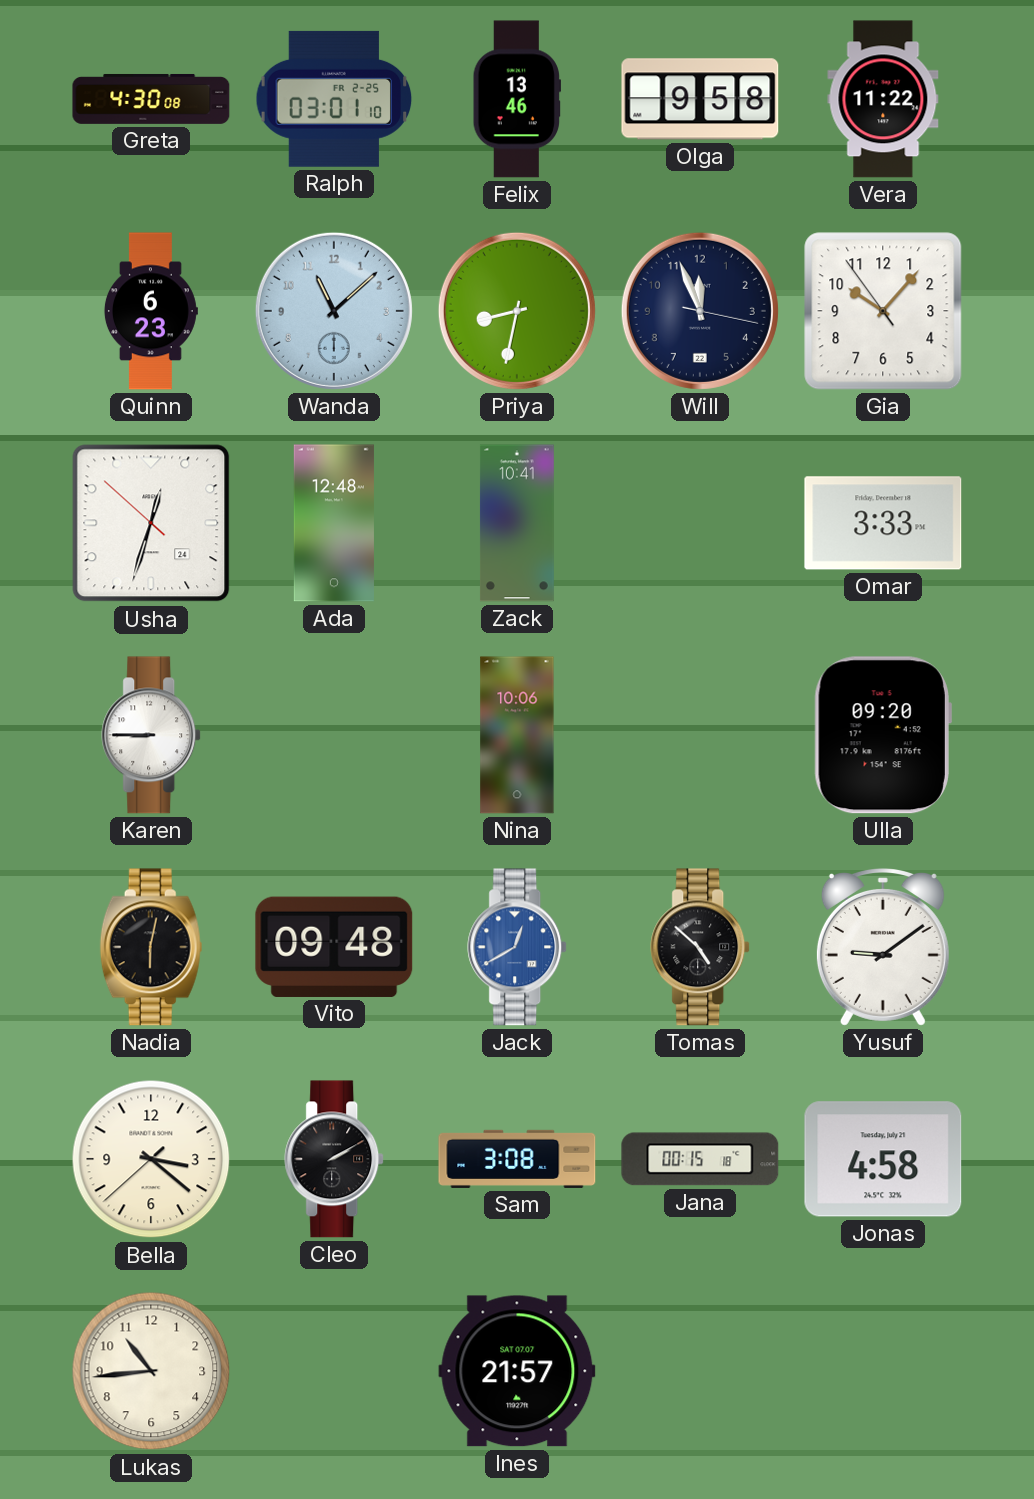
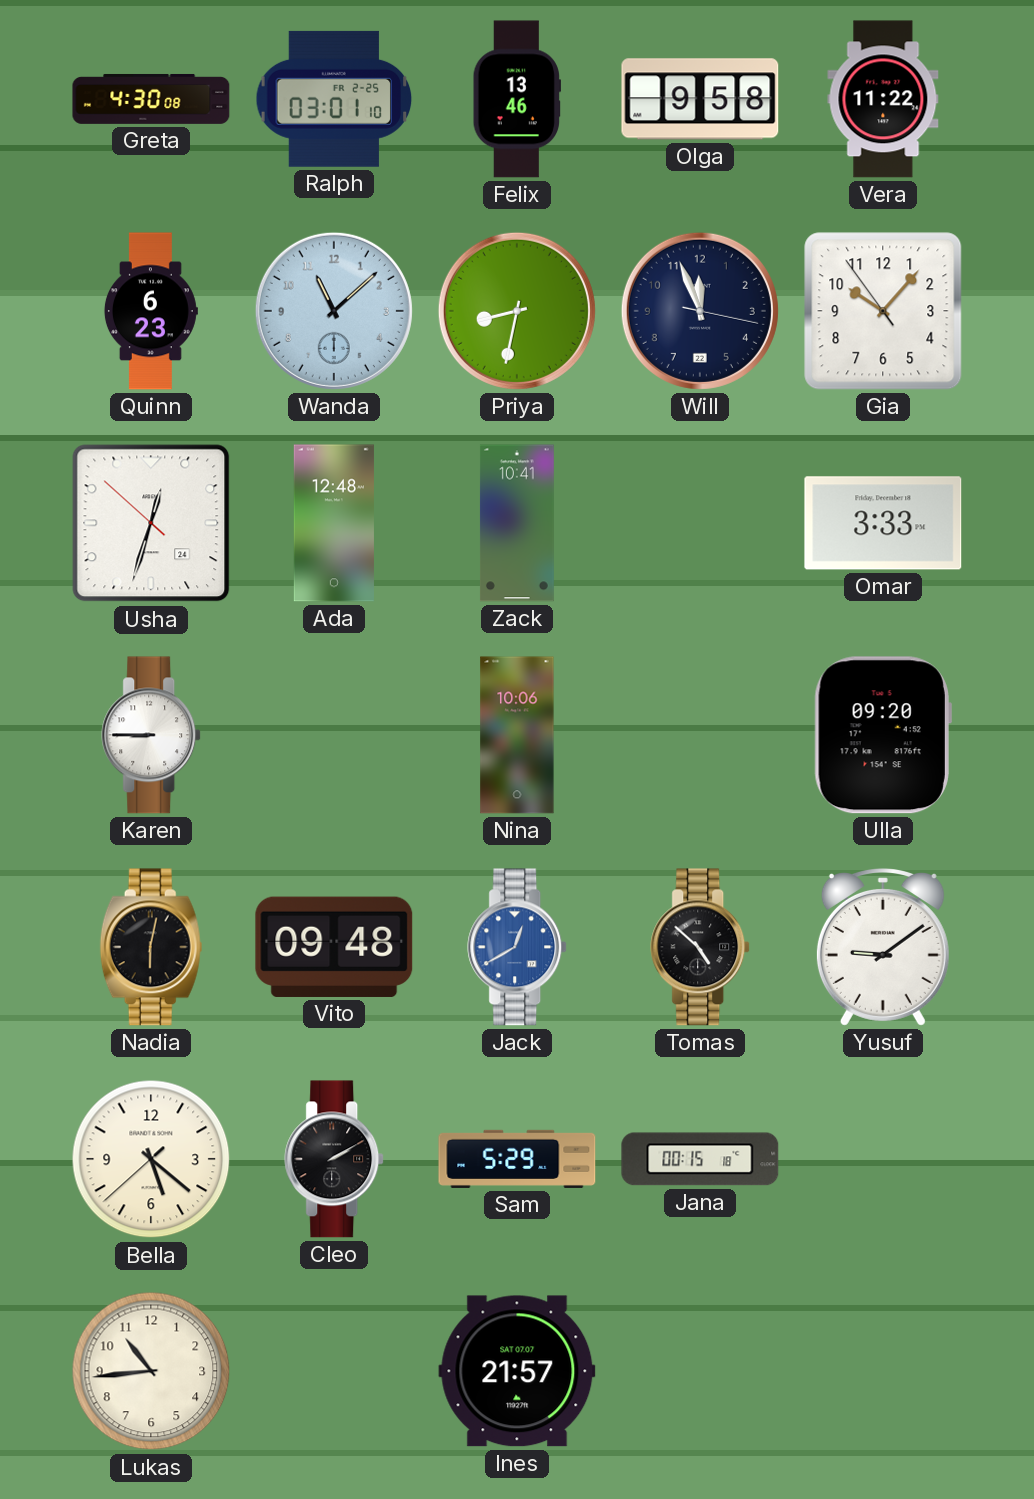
Bella: 3:21 -> 5:21 (151, 1159)
Sam: 3:08 -> 5:29 (517, 1159)
Jonas: 4:58 -> none (883, 1159)
